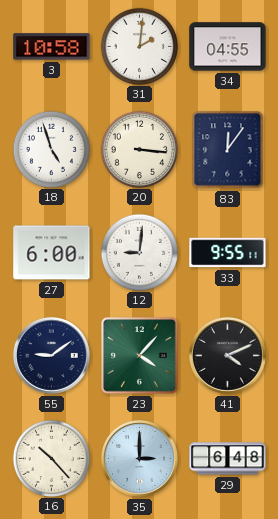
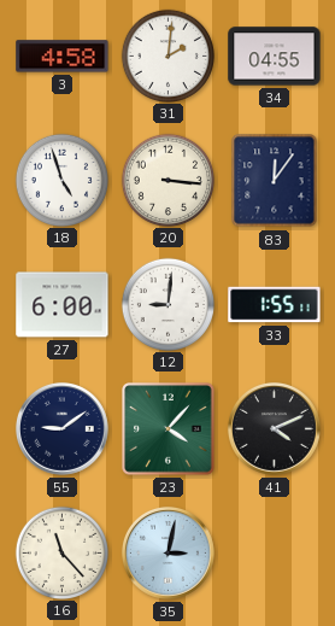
3: 10:58 -> 4:58 (63, 57)
33: 9:55 -> 1:55 (275, 305)
16: 10:23 -> 11:23 (61, 552)
35: 3:00 -> 3:02 (167, 552)
29: 6:48 -> none (228, 459)
